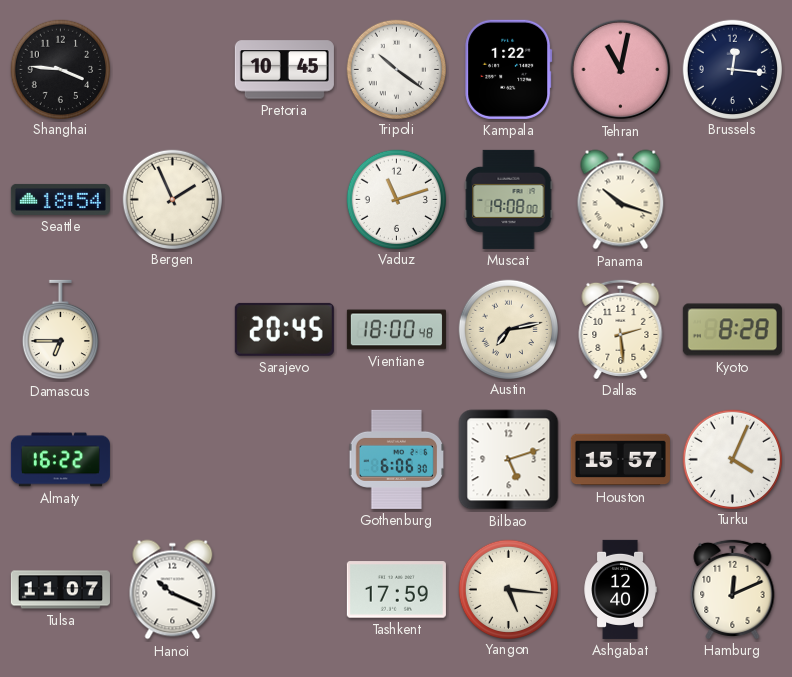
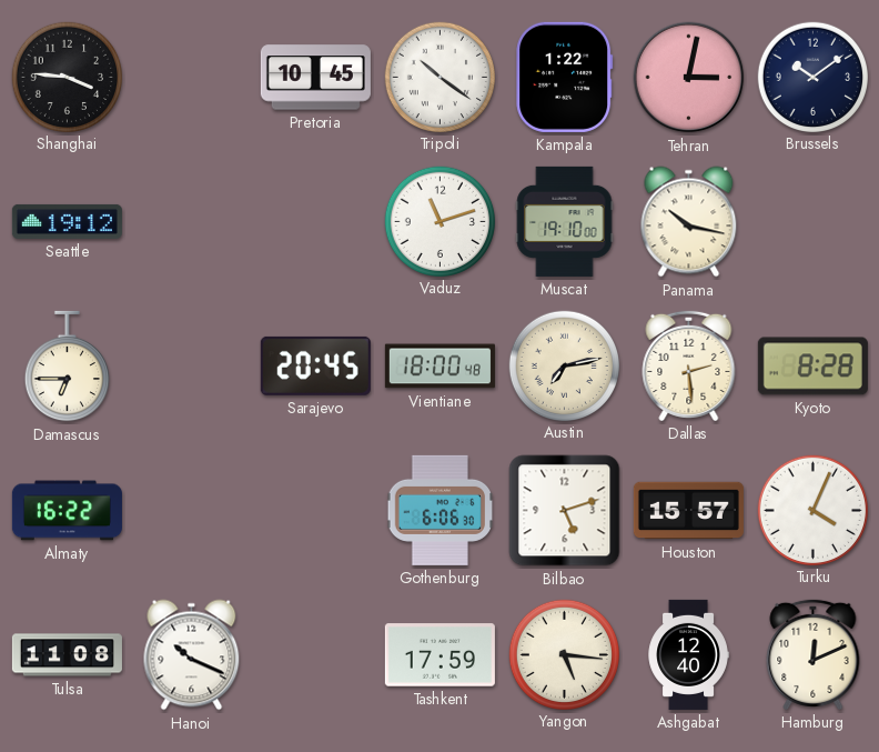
Tehran: 11:02 -> 3:02 (689, 78)
Brussels: 12:16 -> 10:09 (812, 77)
Seattle: 18:54 -> 19:12 (67, 221)
Bergen: 1:56 -> none (172, 199)
Muscat: 19:08 -> 19:10 (565, 221)
Panama: 10:18 -> 10:17 (689, 222)
Tulsa: 11:07 -> 11:08 (67, 655)
